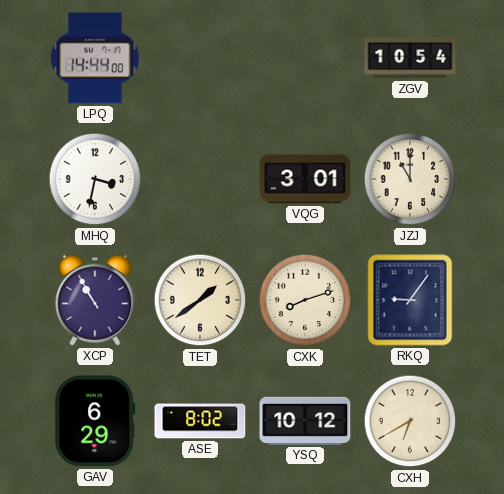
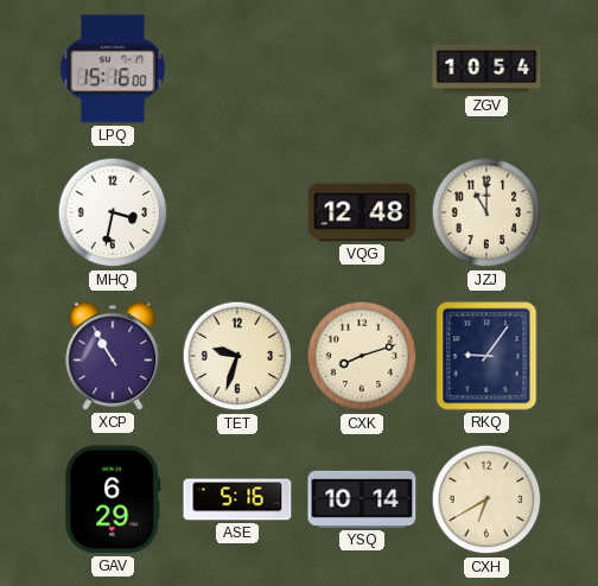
LPQ: 14:44 -> 15:16 (113, 69)
VQG: 3:01 -> 12:48 (362, 212)
TET: 1:39 -> 9:33 (237, 356)
ASE: 8:02 -> 5:16 (237, 499)
YSQ: 10:12 -> 10:14 (362, 499)
